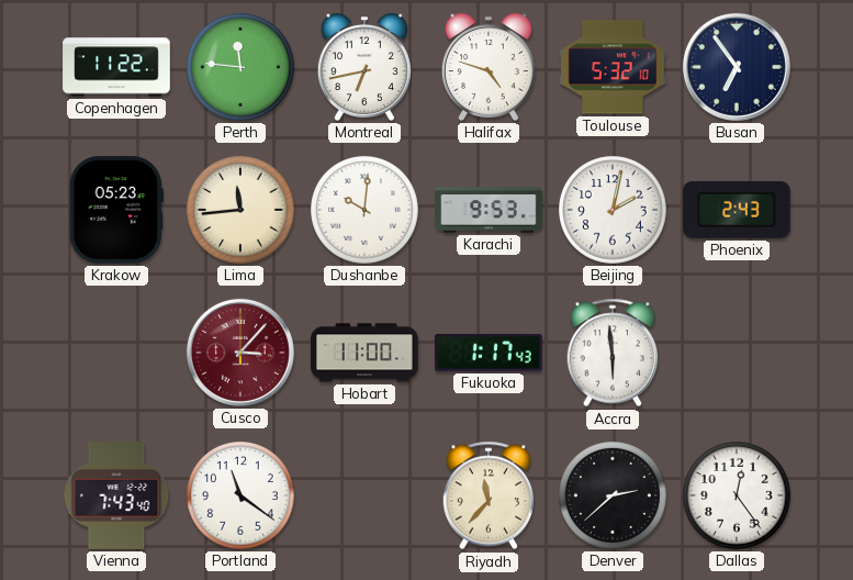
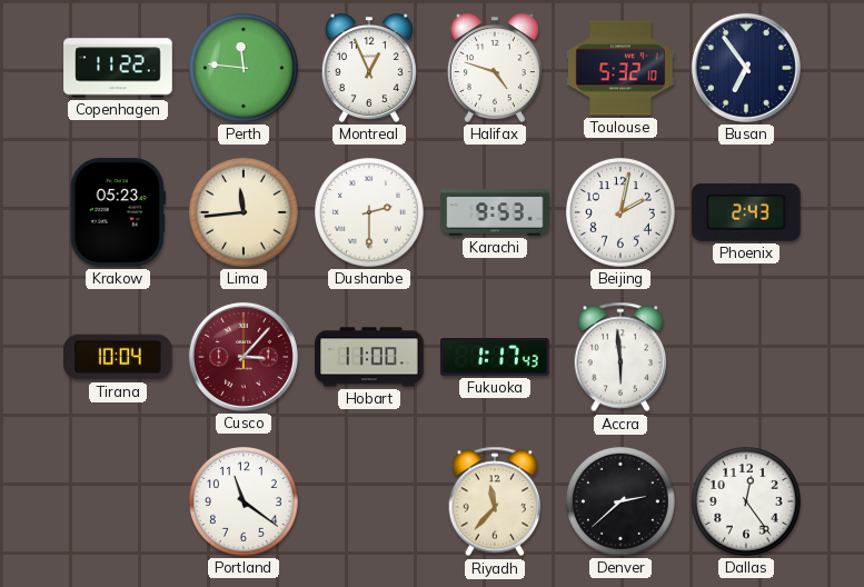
Montreal: 6:43 -> 12:56 (369, 69)
Dushanbe: 10:01 -> 2:30 (370, 213)
Tirana: none -> 10:04 (119, 357)
Vienna: 7:43 -> none (116, 495)
